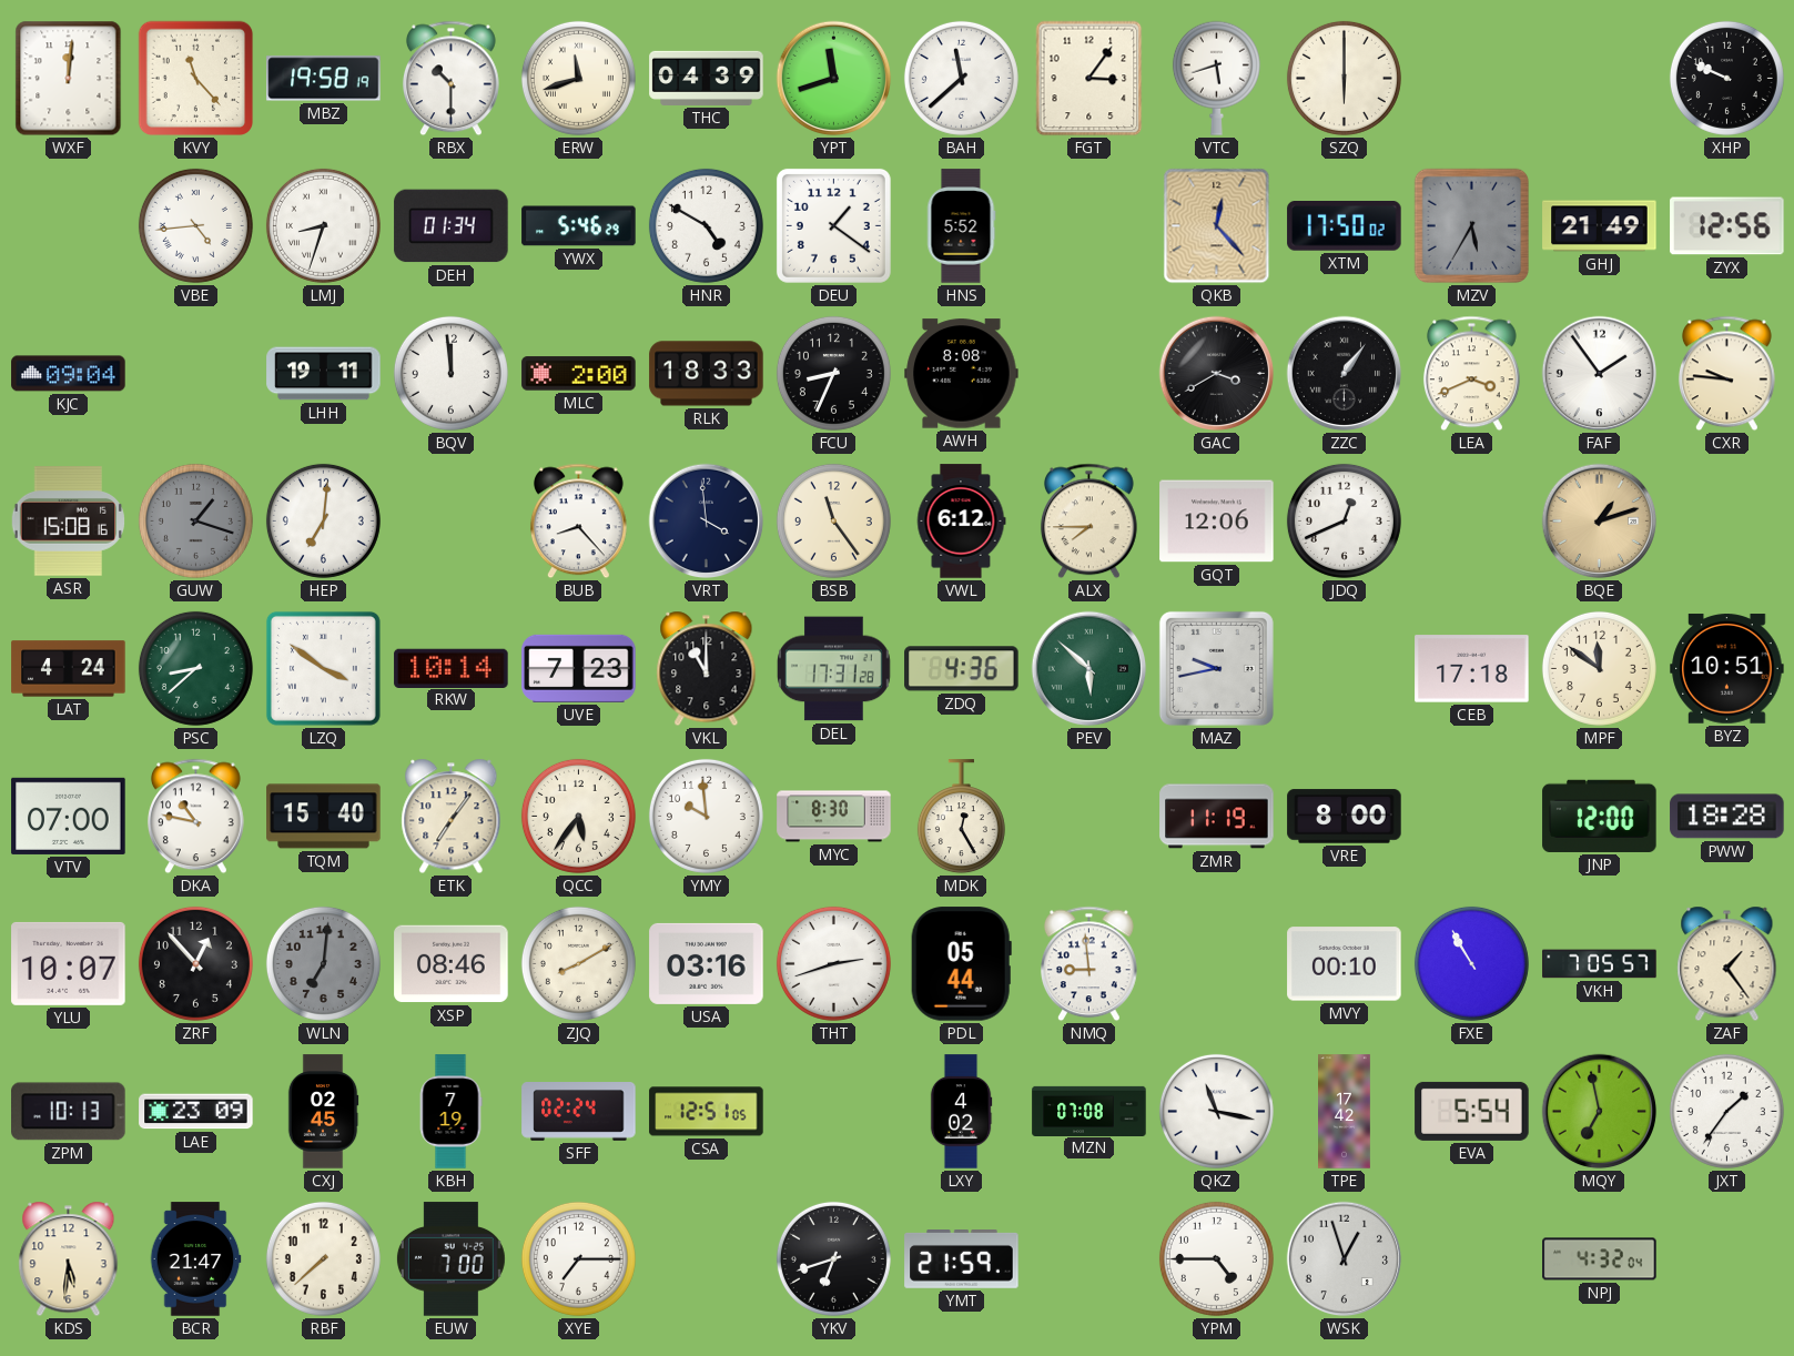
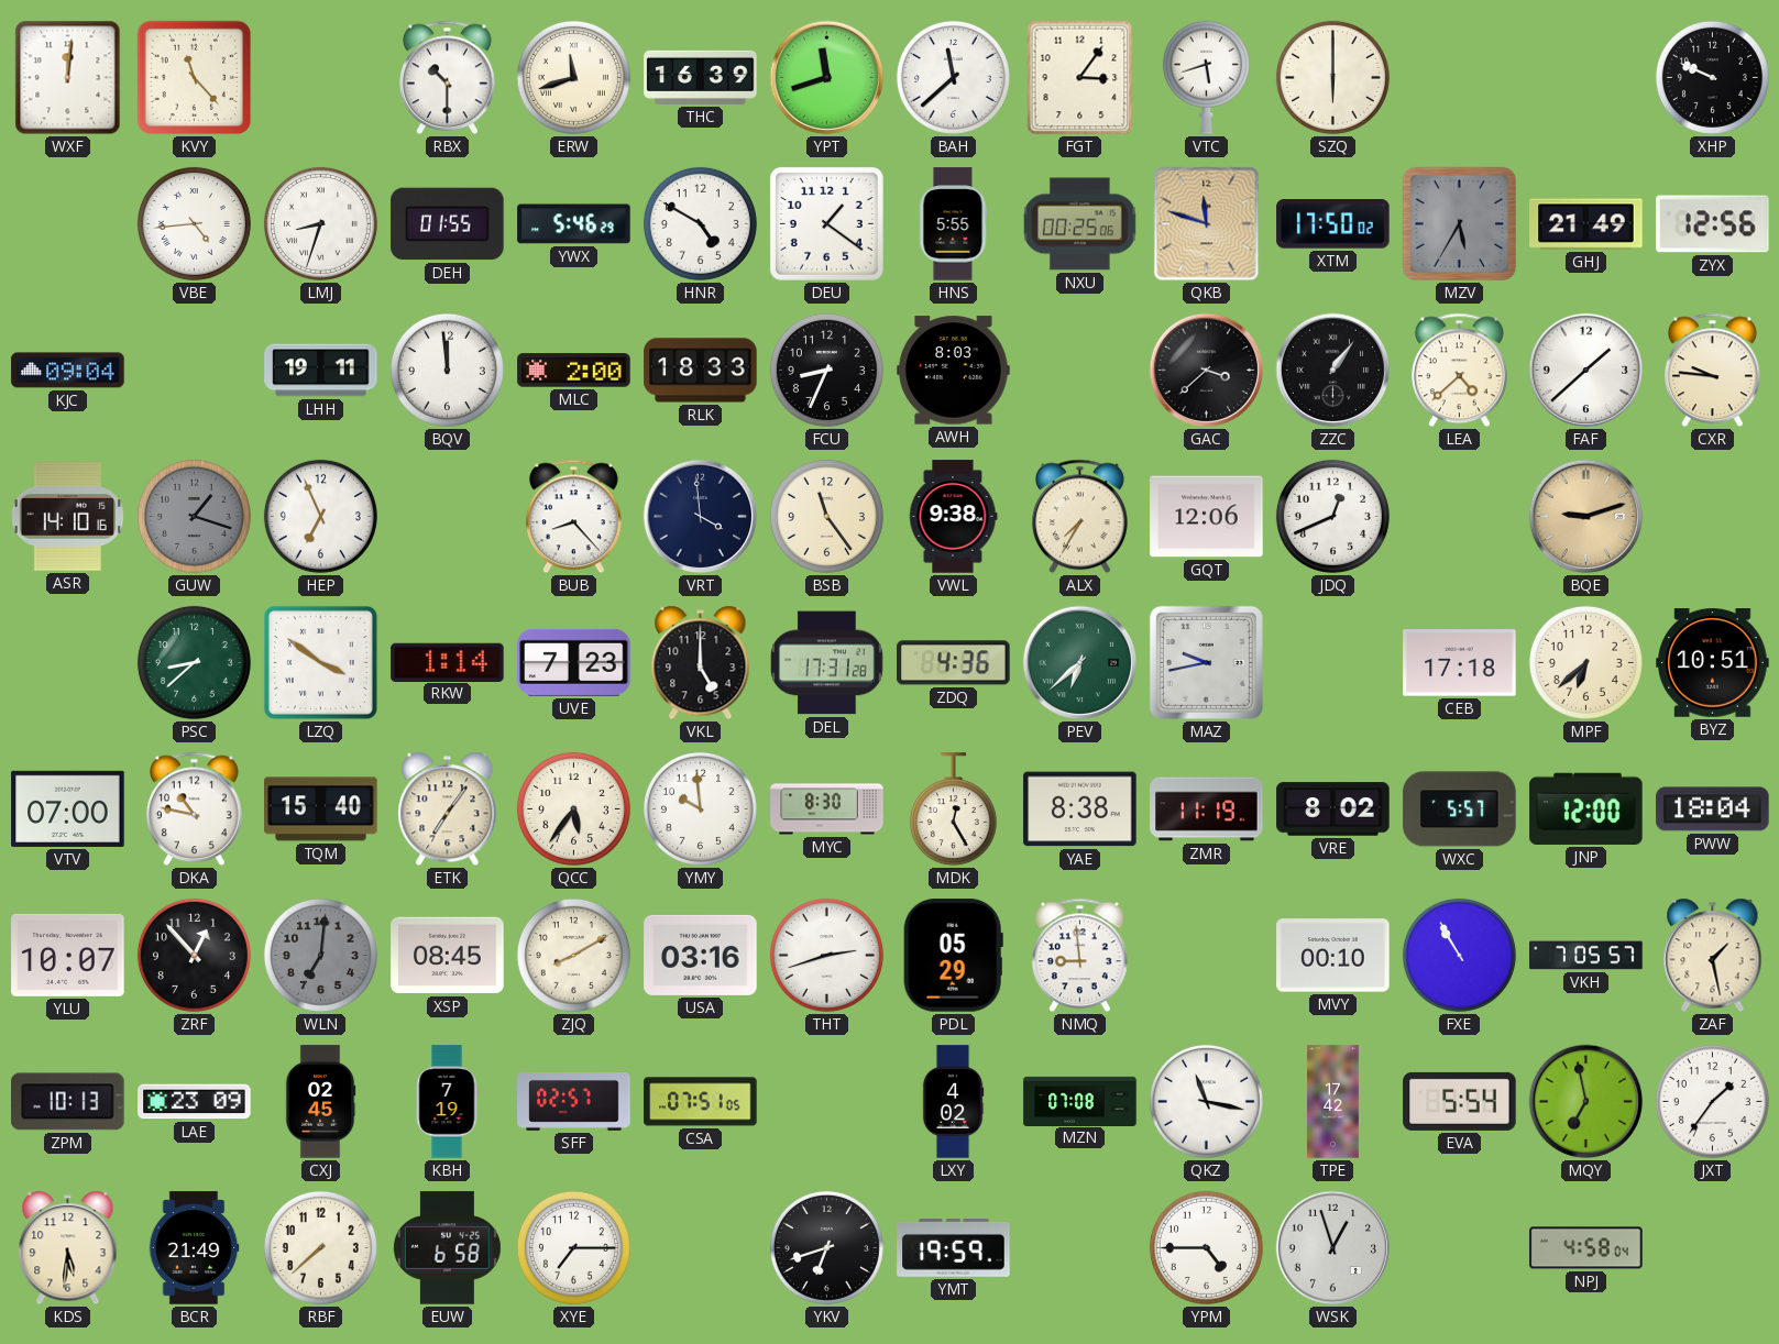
MBZ: 19:58 -> none (324, 79)
THC: 04:39 -> 16:39 (701, 77)
DEH: 01:34 -> 01:55 (448, 224)
HNS: 5:52 -> 5:55 (954, 224)
NXU: none -> 00:25 (1079, 224)
QKB: 12:23 -> 11:48 (1207, 224)
AWH: 8:08 -> 8:03 (954, 371)
GAC: 3:40 -> 3:38 (1207, 371)
LEA: 3:41 -> 4:38 (1459, 371)
FAF: 1:54 -> 1:38 (1586, 371)
ASR: 15:08 -> 14:10 (67, 517)
HEP: 7:01 -> 6:56 (320, 516)
VWL: 6:12 -> 9:38 (953, 517)
ALX: 7:45 -> 7:35 (1079, 517)
BQE: 1:12 -> 9:12 (1586, 517)
LAT: 4:24 -> none (69, 669)
RKW: 10:14 -> 1:14 (448, 662)
VKL: 11:00 -> 5:00 (701, 663)
PEV: 5:52 -> 6:38 (1080, 663)
MPF: 11:51 -> 6:38 (1585, 662)
YAE: none -> 8:38 (1080, 809)
VRE: 8:00 -> 8:02 (1333, 809)
WXC: none -> 5:57 (1460, 809)
PWW: 18:28 -> 18:04 (1713, 809)
XSP: 08:46 -> 08:45 (448, 956)
PDL: 05:44 -> 05:29 (953, 956)
ZAF: 1:24 -> 1:28 (1713, 956)
SFF: 02:24 -> 02:57 (574, 1102)
CSA: 12:51 -> 07:51 (701, 1102)
BCR: 21:47 -> 21:49 (194, 1248)
EUW: 7:00 -> 6:58 (447, 1248)
YMT: 21:59 -> 19:59 (954, 1248)
NPJ: 4:32 -> 4:58 (1586, 1248)
